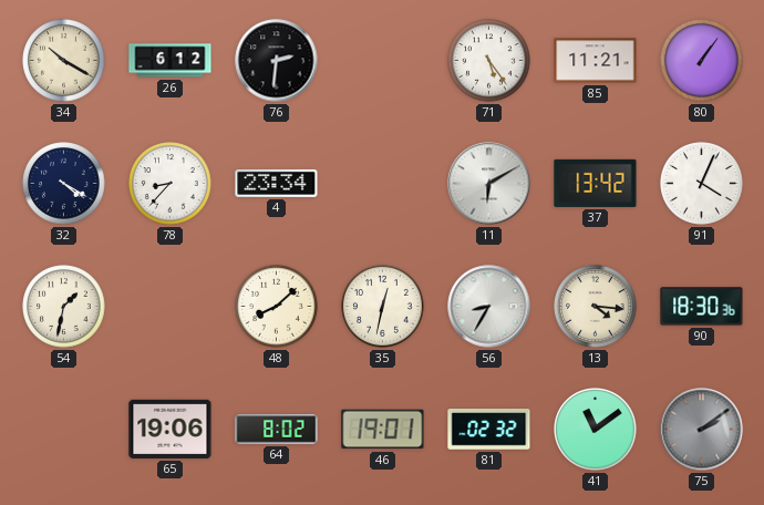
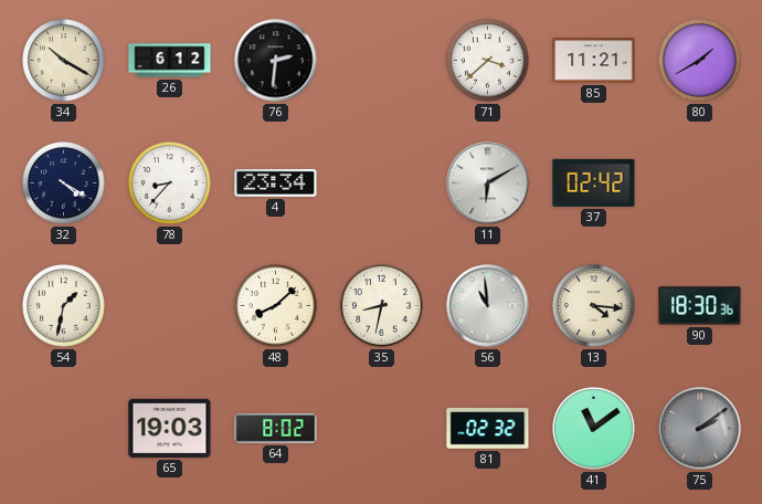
71: 5:24 -> 3:38 (488, 61)
80: 1:06 -> 1:40 (700, 61)
37: 13:42 -> 02:42 (594, 182)
91: 4:04 -> none (702, 184)
35: 12:32 -> 8:32 (382, 306)
56: 8:35 -> 10:59 (488, 306)
65: 19:06 -> 19:03 (170, 428)
46: 19:01 -> none (383, 430)
